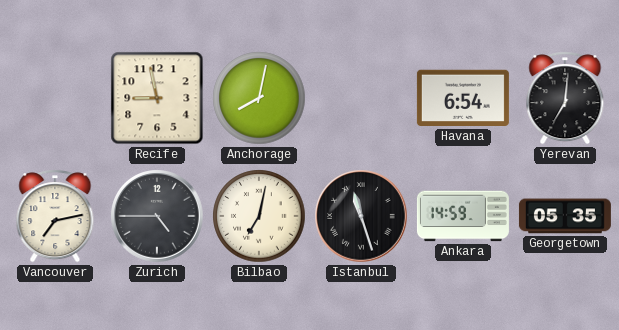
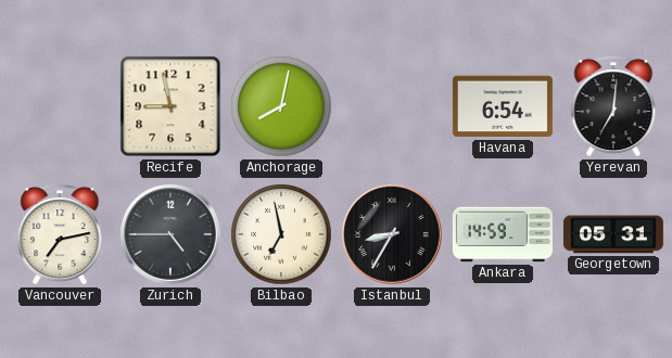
Bilbao: 7:02 -> 6:58 (281, 234)
Istanbul: 11:27 -> 8:35 (392, 234)
Georgetown: 05:35 -> 05:31 (613, 234)
